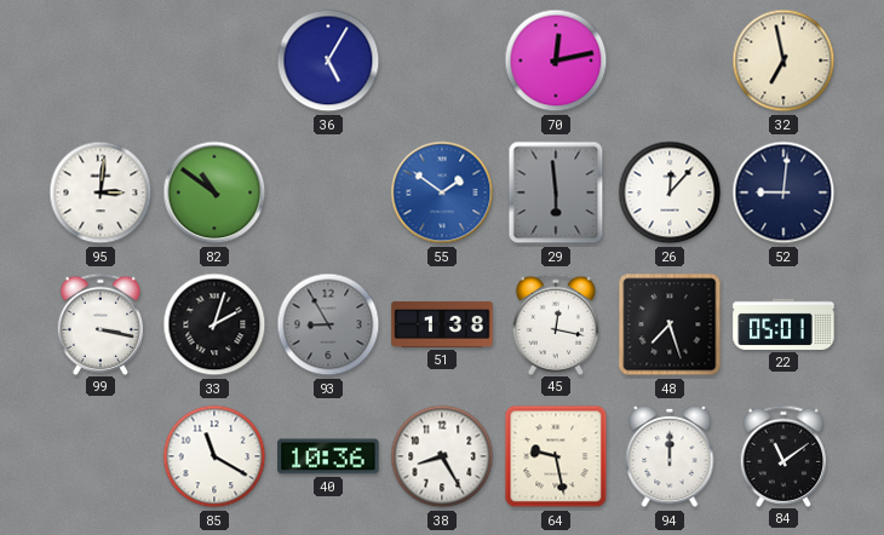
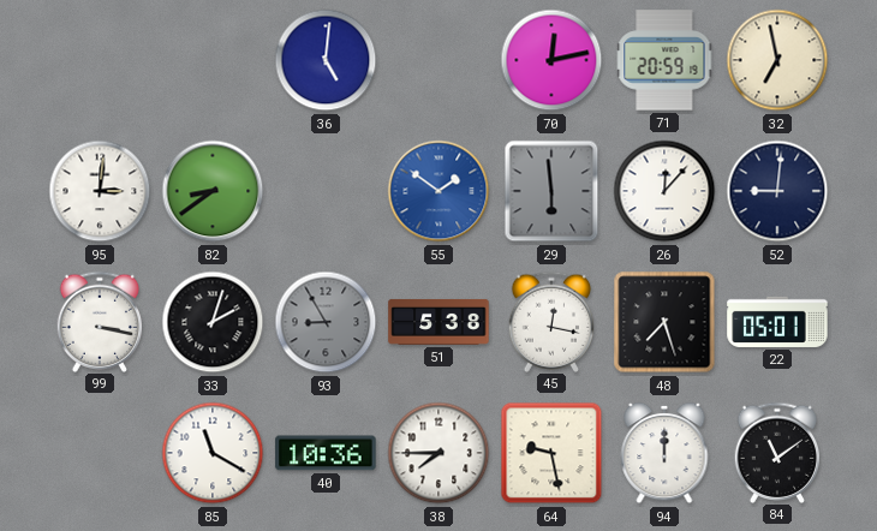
36: 5:05 -> 5:01 (326, 60)
71: none -> 20:59 (664, 60)
82: 10:51 -> 8:39 (213, 191)
51: 1:38 -> 5:38 (438, 322)
38: 8:25 -> 7:45 (438, 453)
